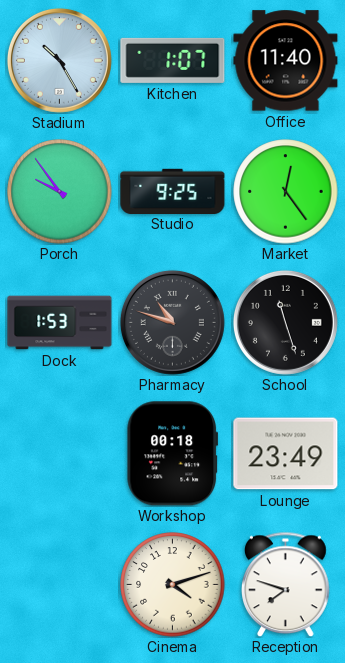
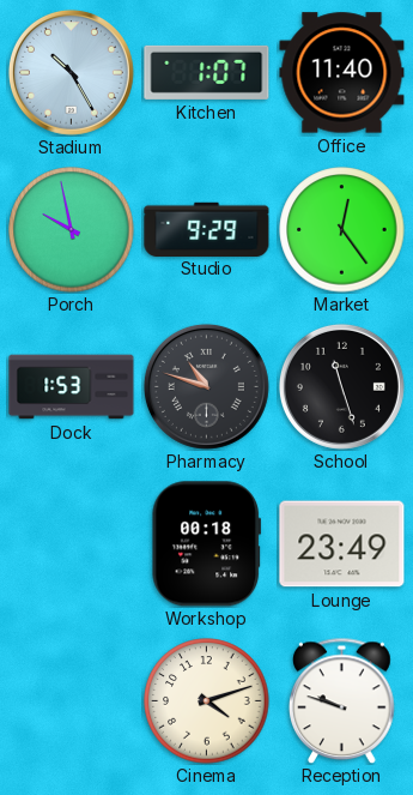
Porch: 9:54 -> 9:58 (72, 230)
Studio: 9:25 -> 9:29 (207, 229)
Reception: 7:48 -> 9:48 (342, 700)
